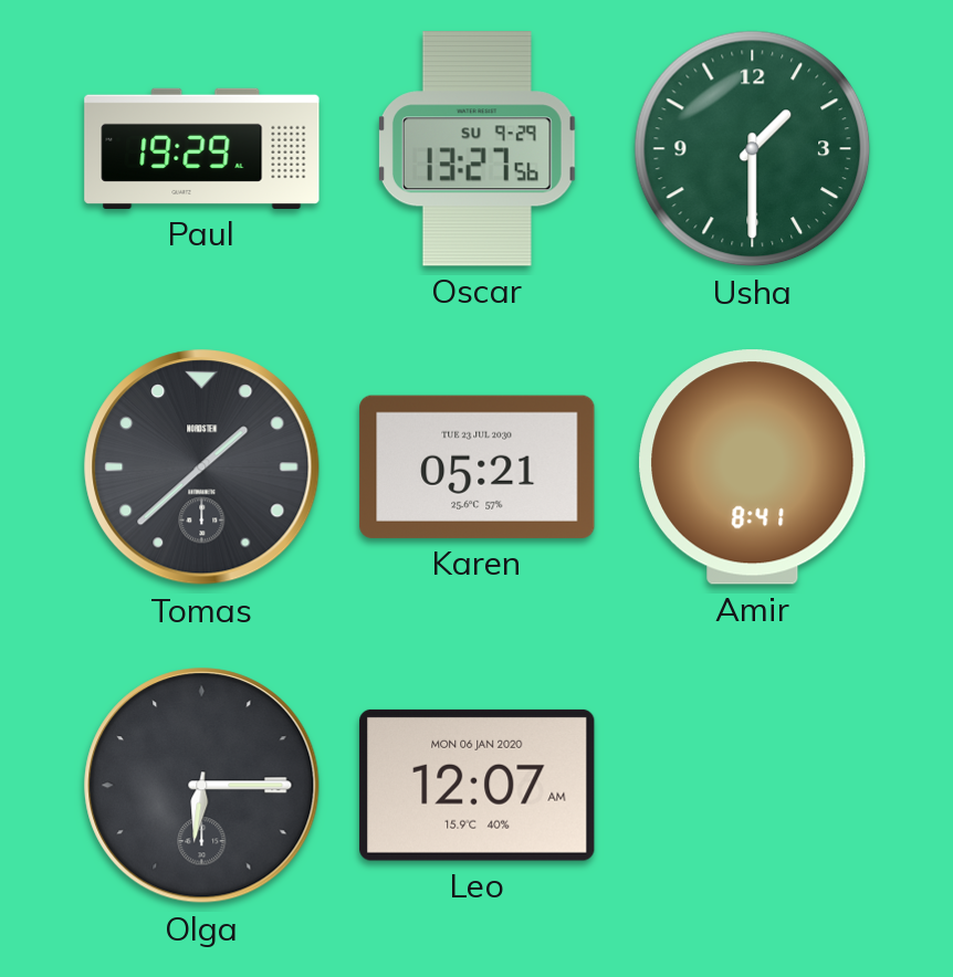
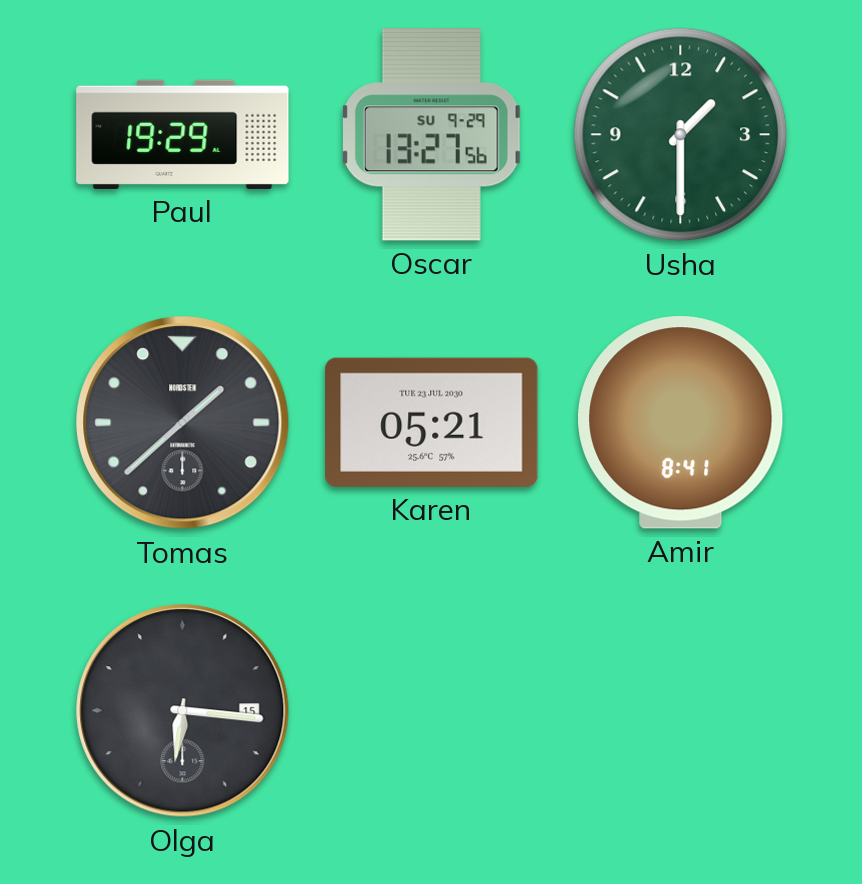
Olga: 6:15 -> 6:16 (183, 711)
Leo: 12:07 -> none (478, 785)
